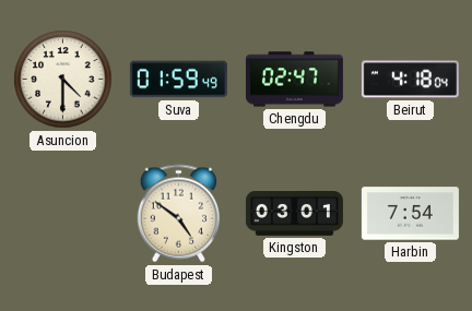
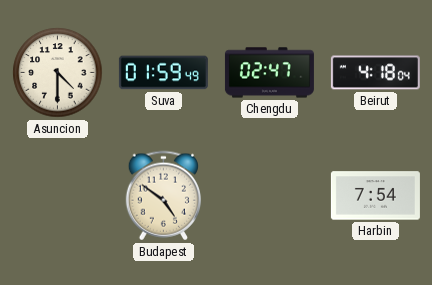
Kingston: 03:01 -> none (294, 214)
